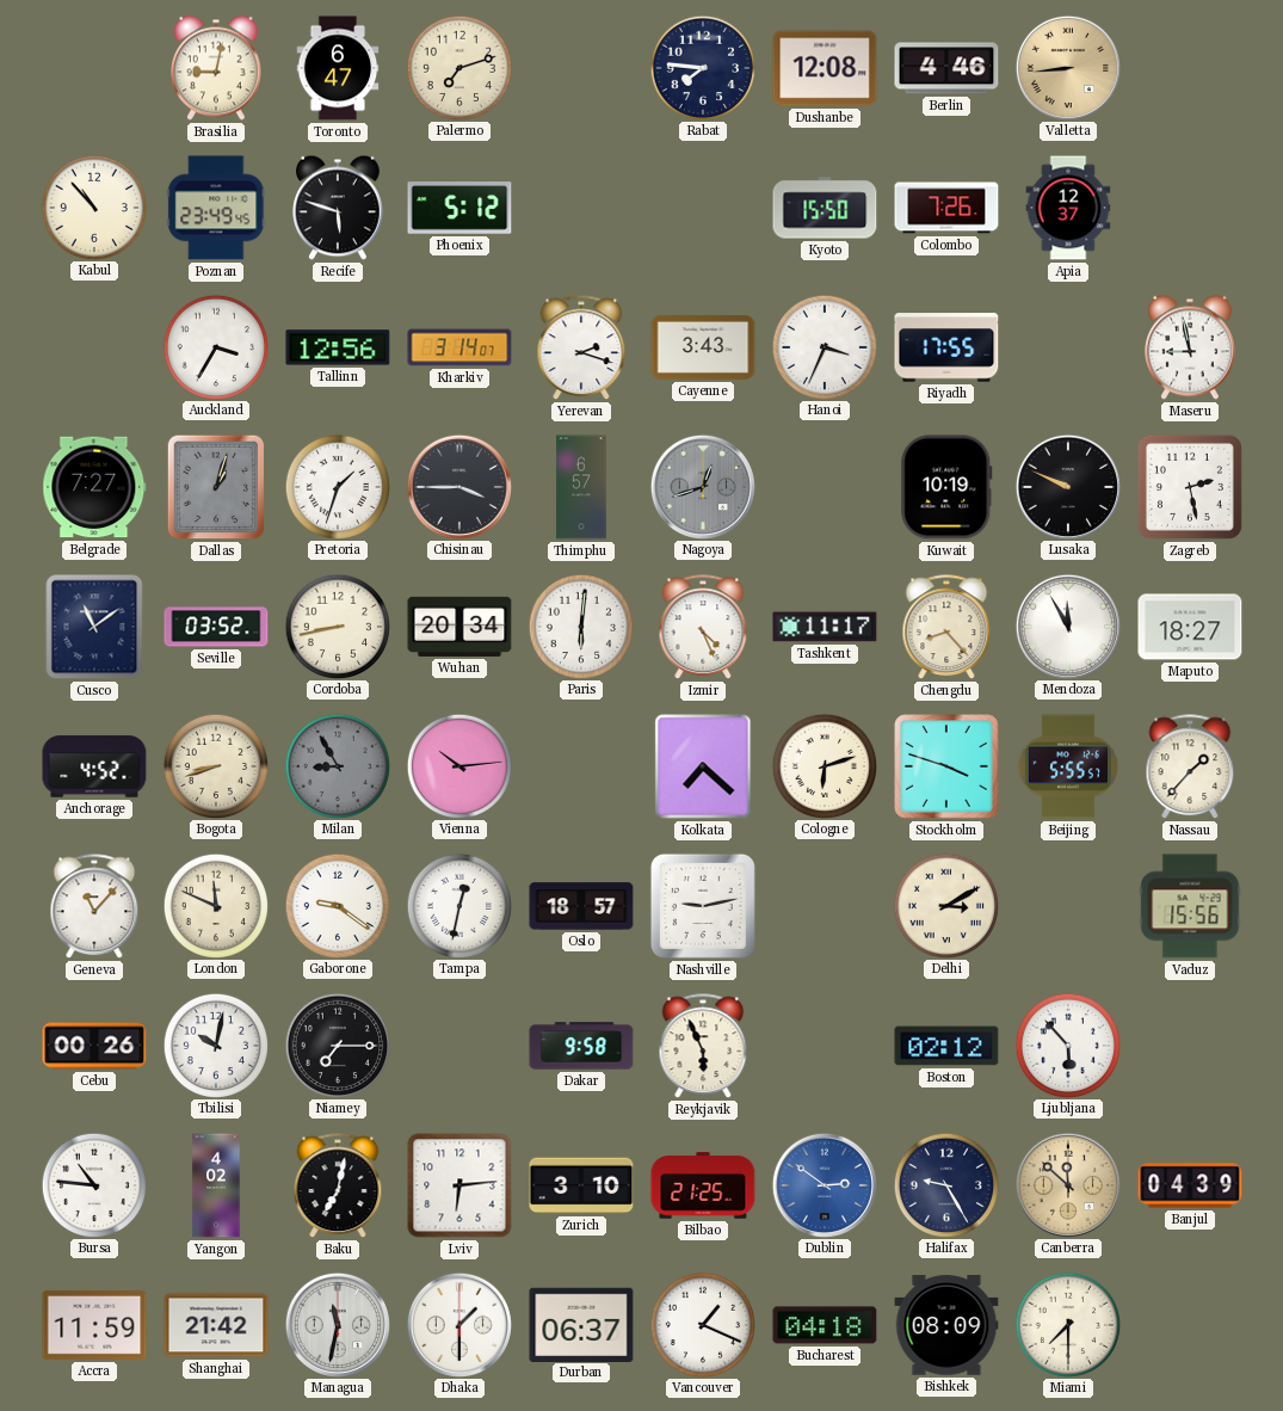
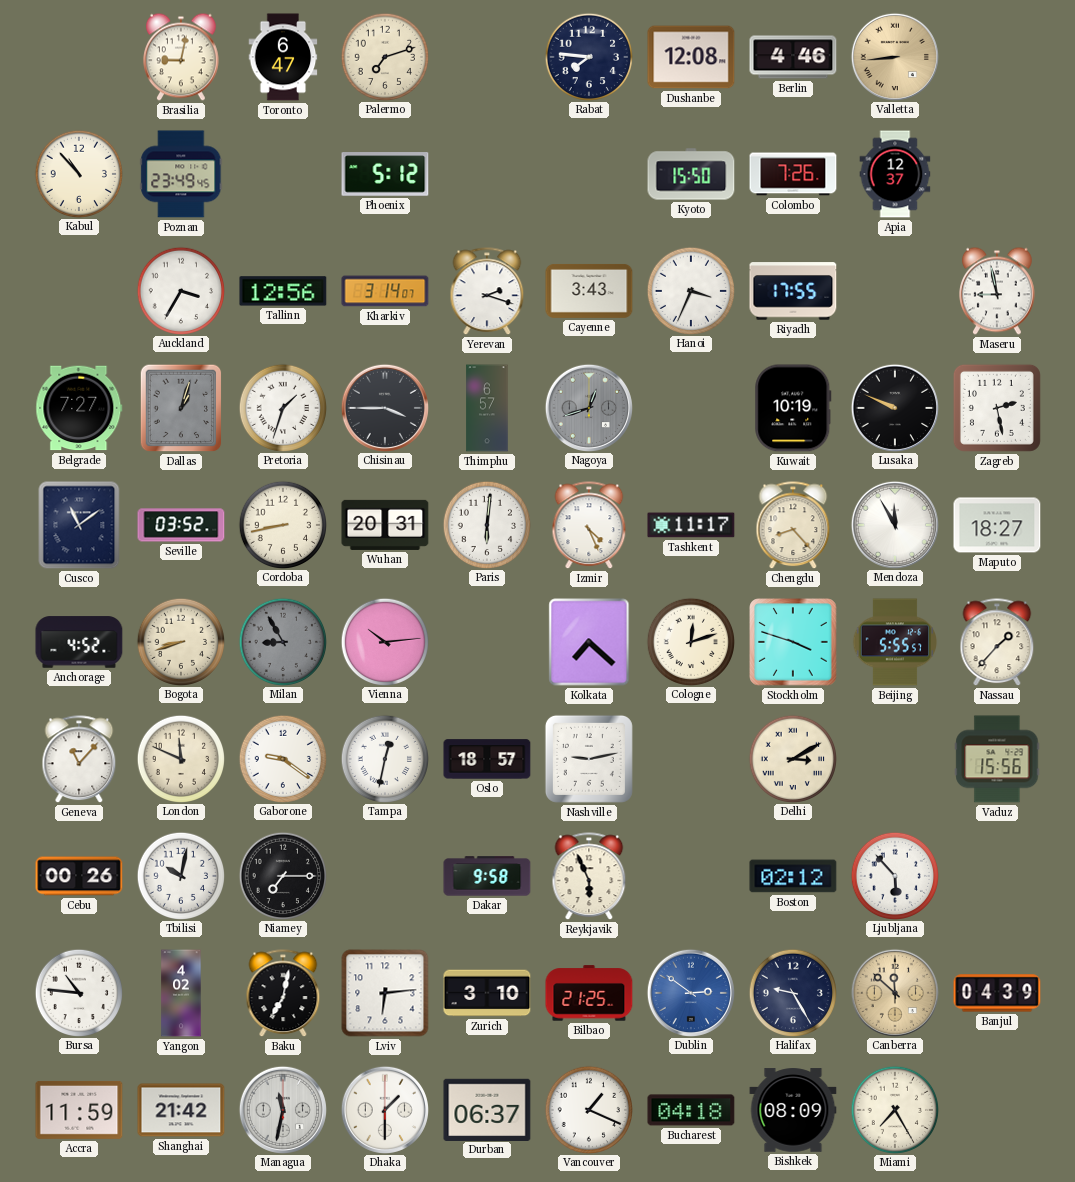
Recife: 5:48 -> none (339, 208)
Wuhan: 20:34 -> 20:31 (385, 525)
Cologne: 6:12 -> 12:12 (690, 641)
Miami: 7:30 -> 7:25 (894, 1109)
